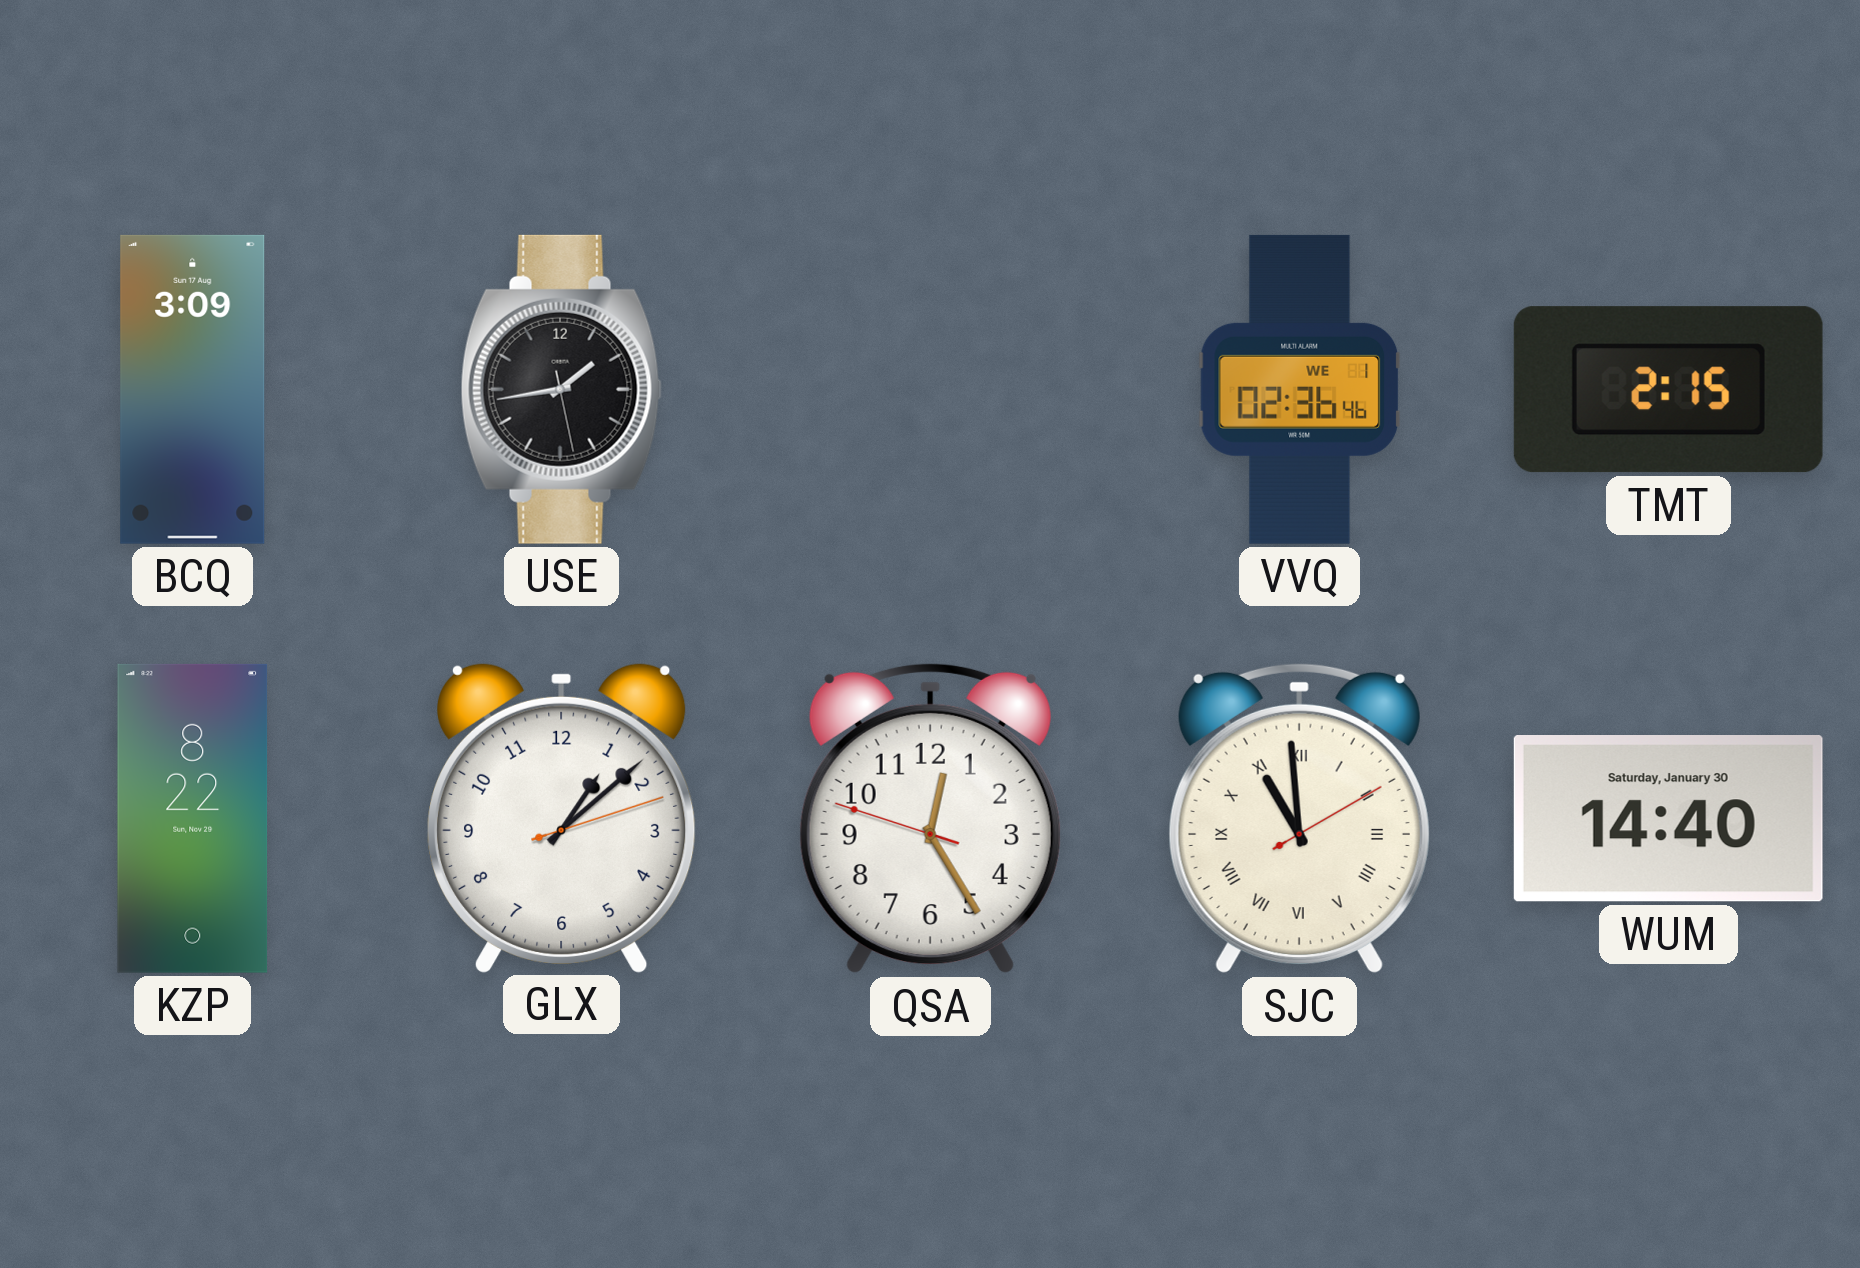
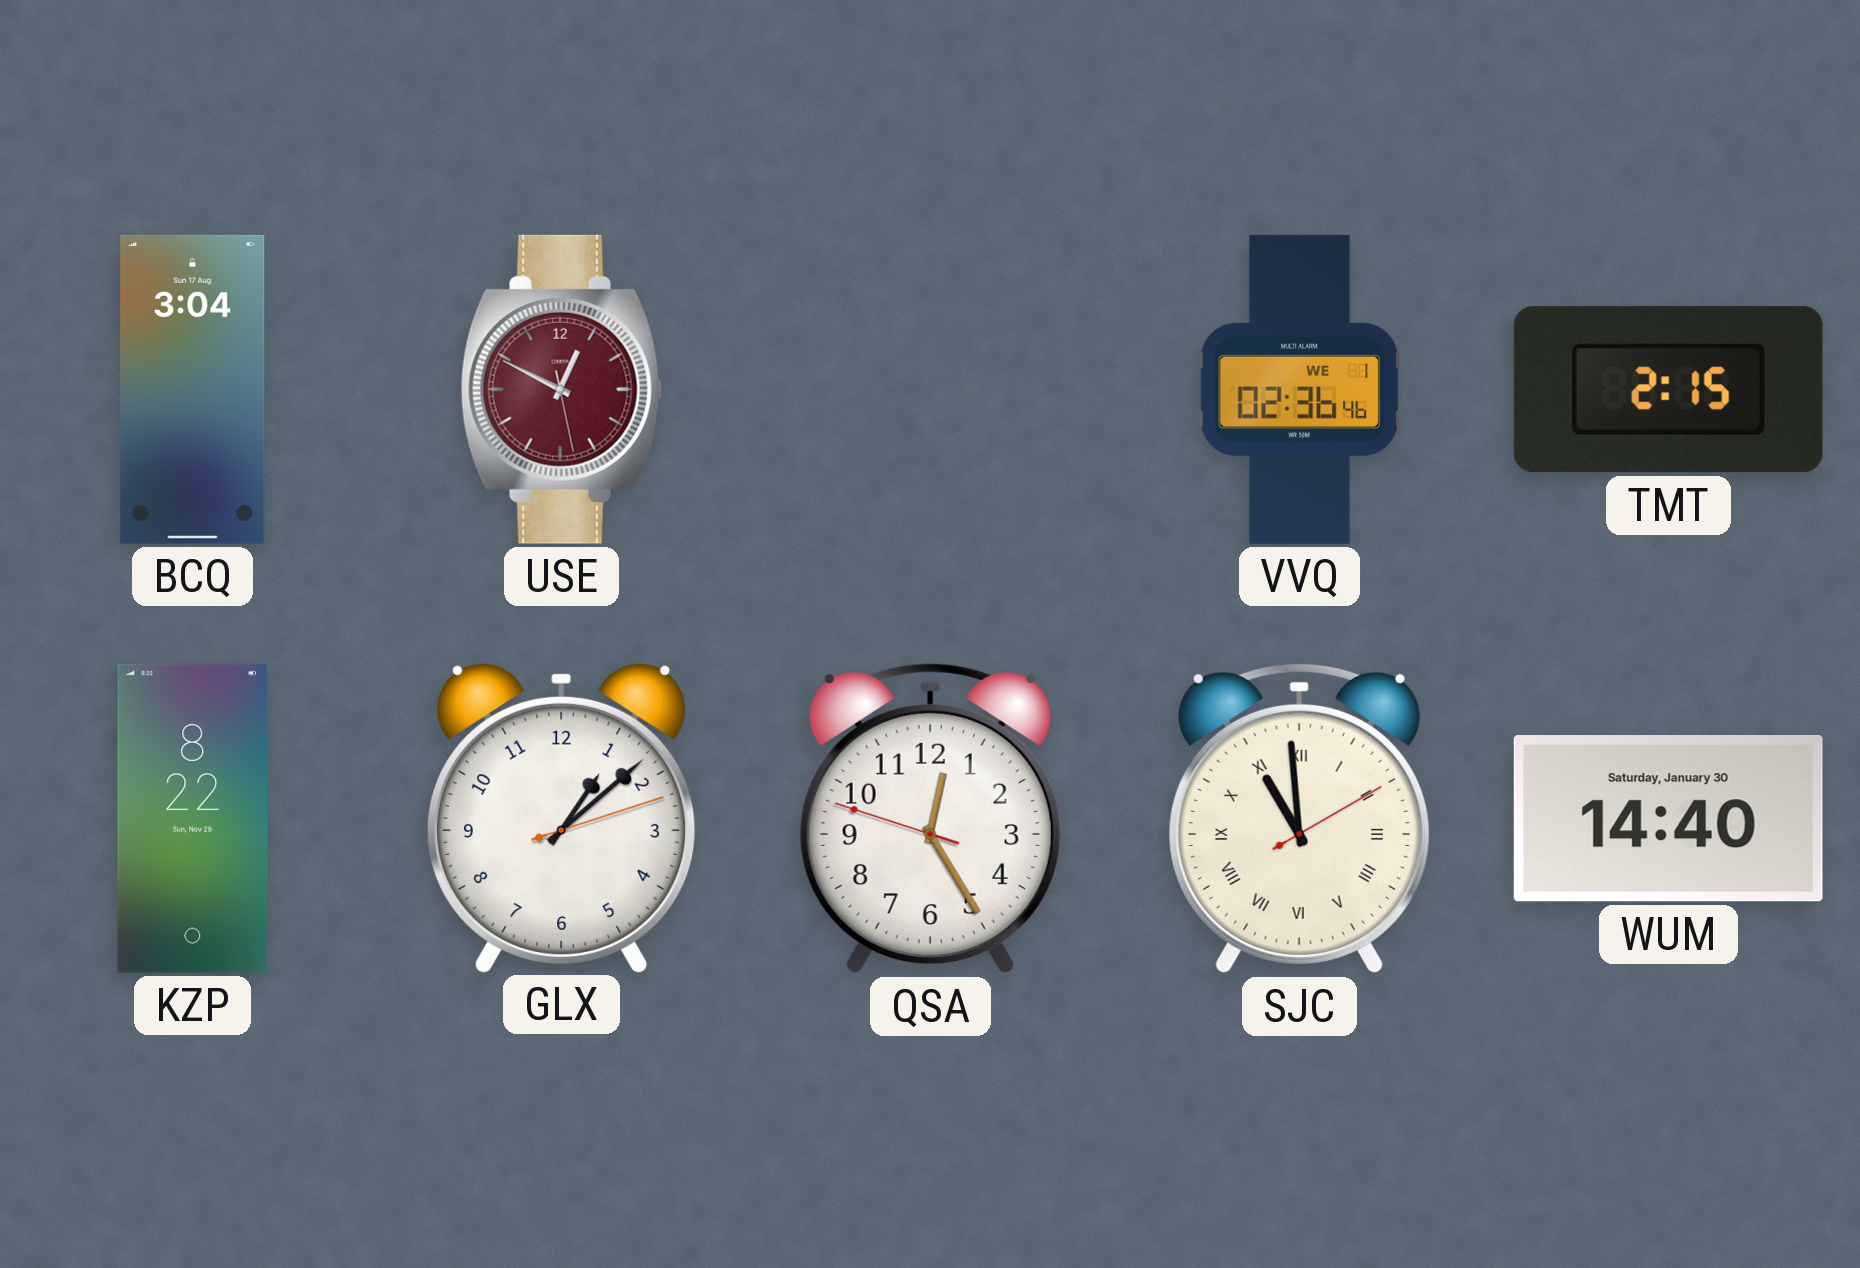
BCQ: 3:09 -> 3:04 (193, 389)
USE: 1:43 -> 12:49 (561, 389)
USE dial: black -> burgundy (561, 389)
